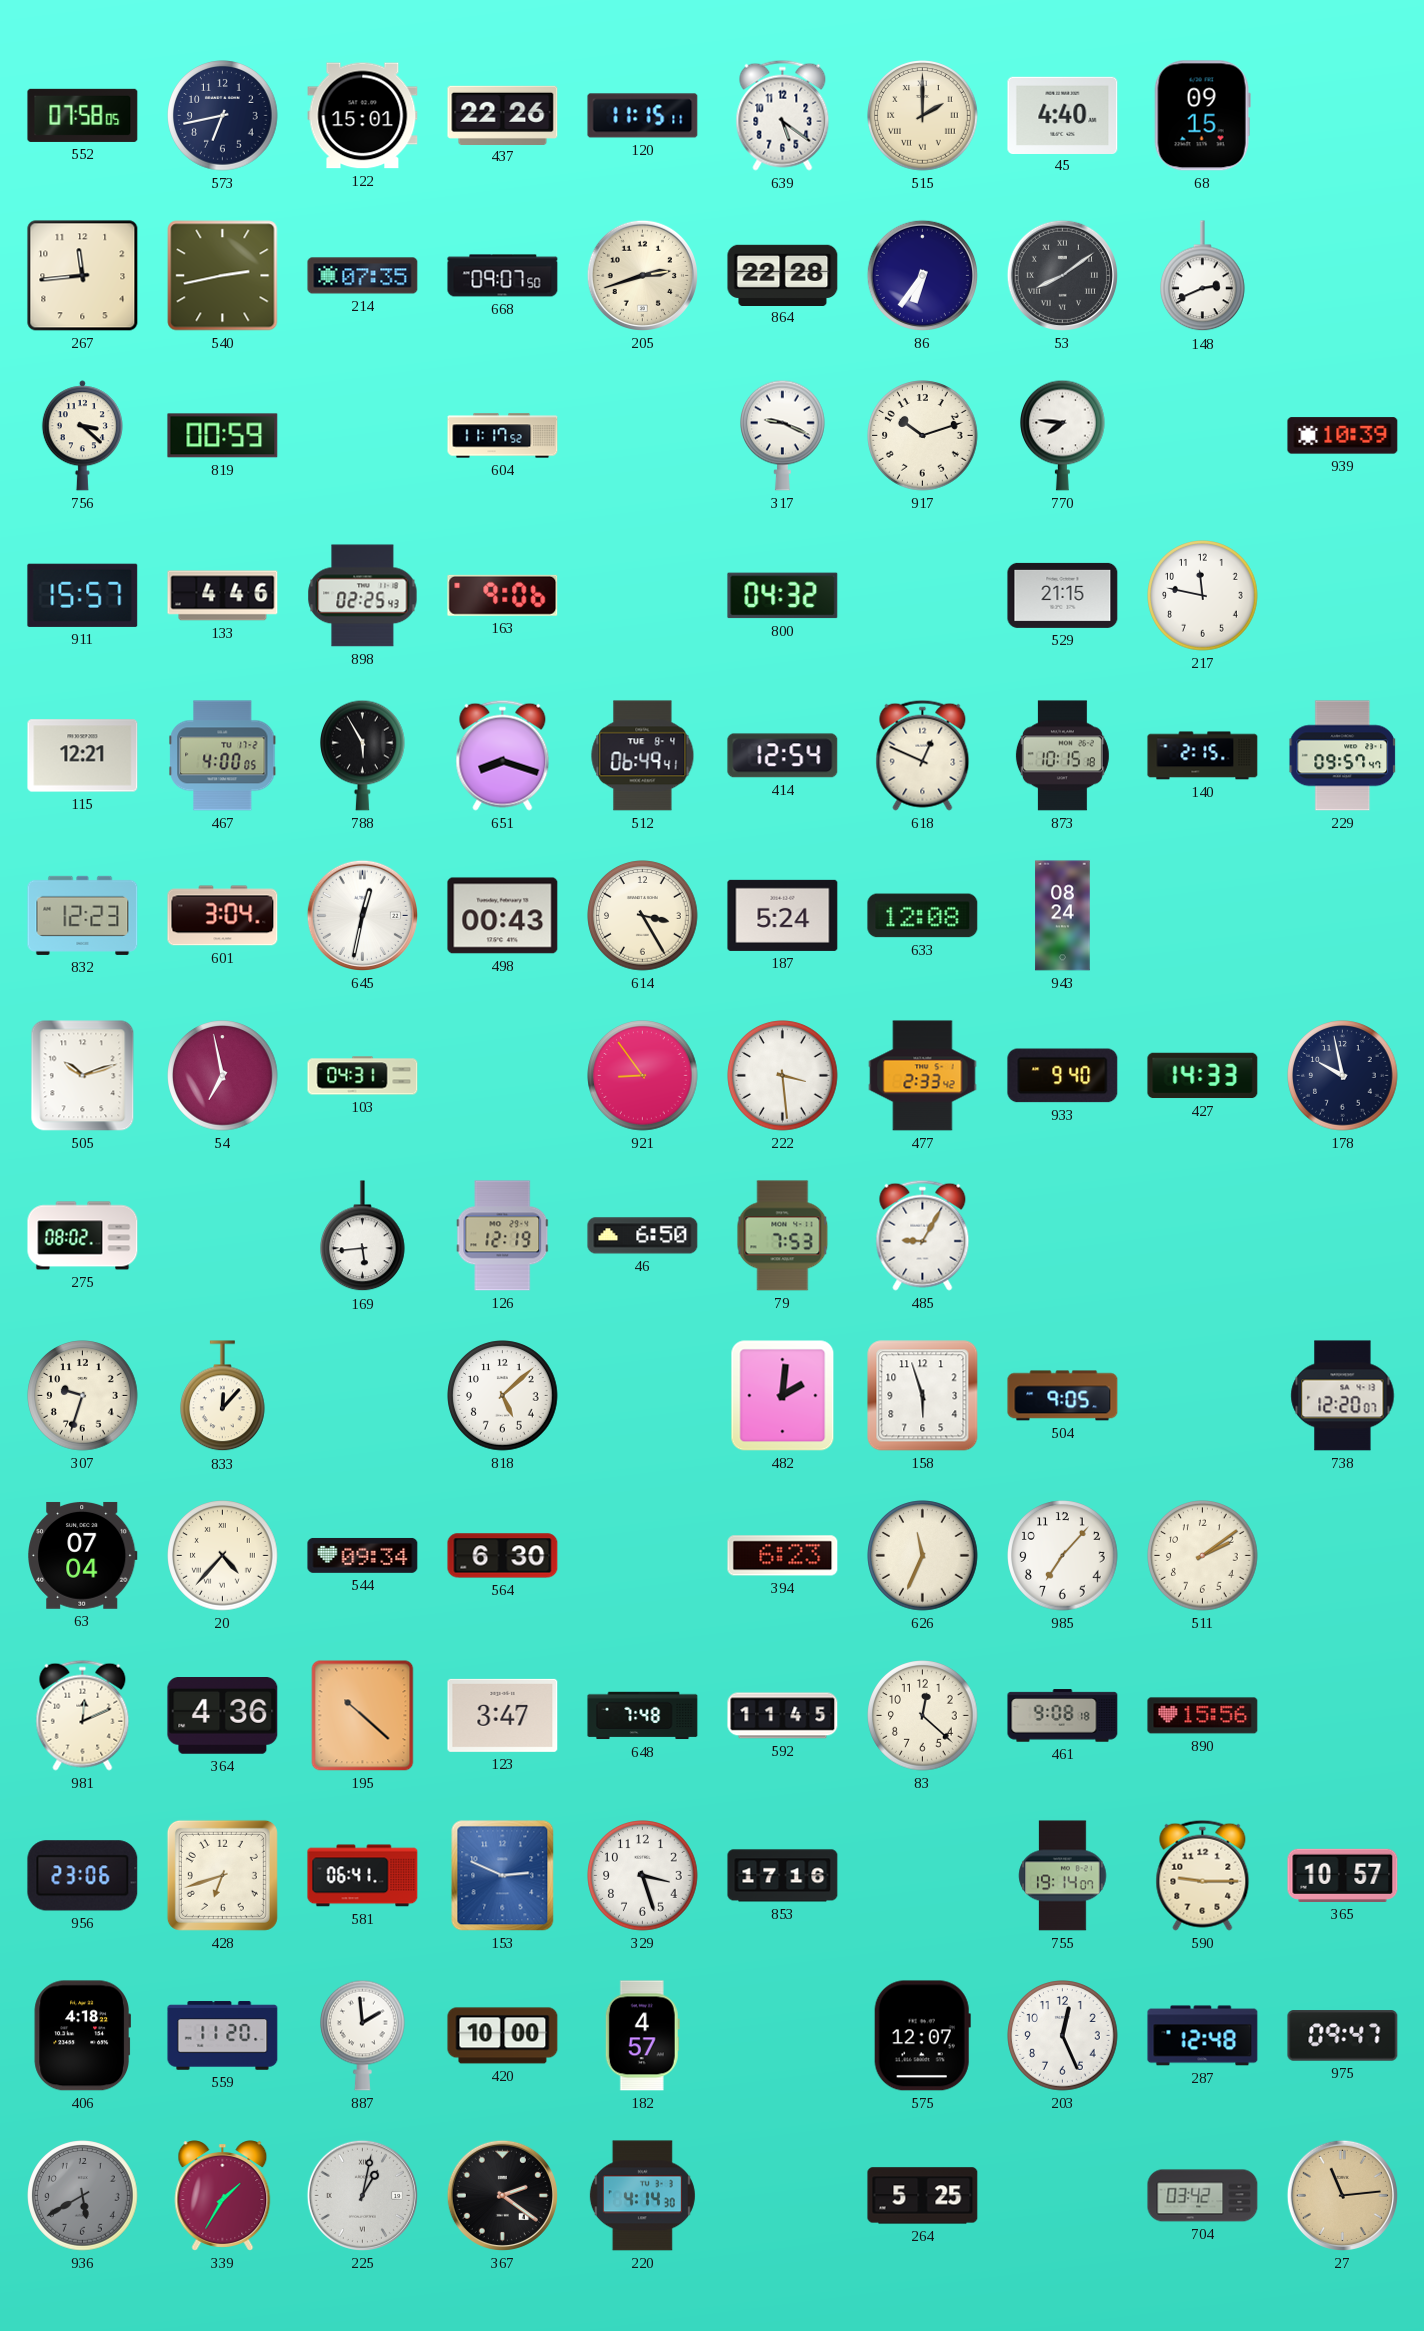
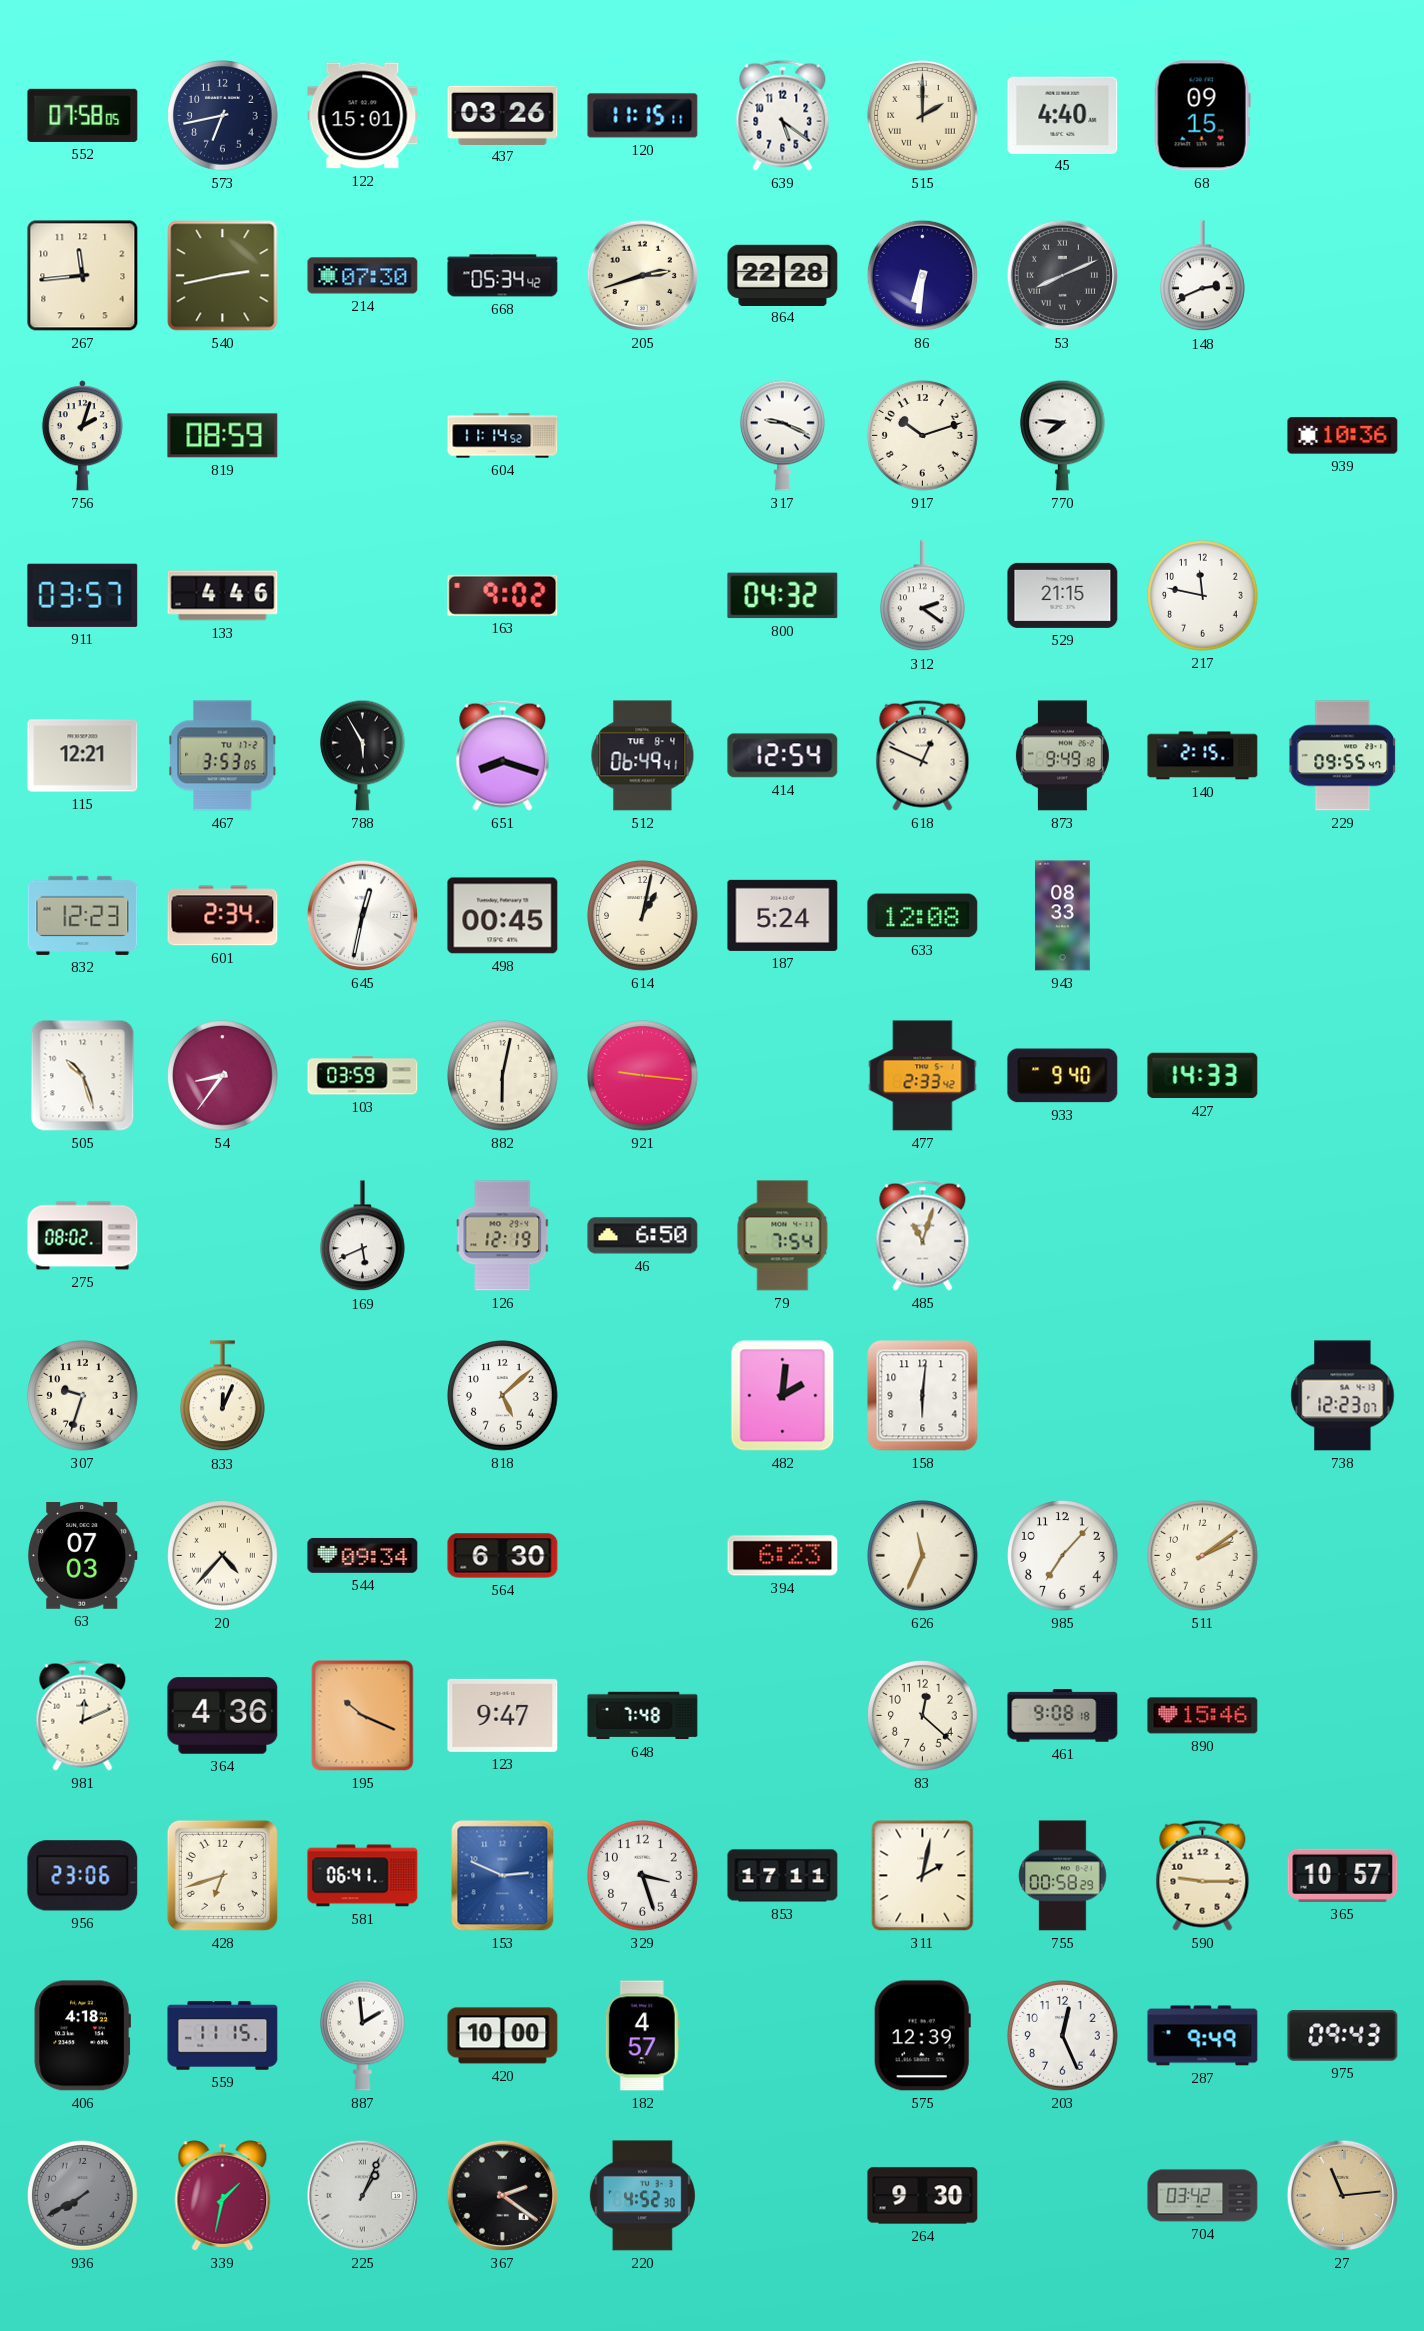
437: 22:26 -> 03:26 (503, 115)
214: 07:35 -> 07:30 (363, 276)
668: 09:07 -> 05:34 (503, 276)
86: 6:36 -> 6:31 (922, 275)
53: 8:09 -> 8:11 (1062, 275)
756: 3:22 -> 2:03 (82, 436)
819: 00:59 -> 08:59 (223, 436)
604: 11:17 -> 11:14 (503, 436)
939: 10:39 -> 10:36 (1343, 436)
911: 15:57 -> 03:57 (83, 595)
898: 02:25 -> none (363, 596)
163: 9:06 -> 9:02 (503, 595)
312: none -> 2:21 (923, 596)
467: 4:00 -> 3:53 (223, 756)
873: 10:15 -> 9:49 (1062, 756)
229: 09:57 -> 09:55 (1343, 756)
601: 3:04 -> 2:34 (223, 916)
498: 00:43 -> 00:45 (503, 916)
614: 3:25 -> 1:02 (643, 916)
943: 08:24 -> 08:33 (1063, 916)
505: 10:12 -> 10:27 (83, 1076)
54: 6:58 -> 8:36 (223, 1076)
103: 04:31 -> 03:59 (363, 1076)
882: none -> 6:02 (503, 1076)
921: 8:54 -> 9:16 (643, 1076)
222: 3:29 -> none (783, 1076)
178: 9:58 -> none (1343, 1076)
169: 5:44 -> 5:41 (363, 1236)
79: 7:53 -> 7:54 (783, 1236)
485: 9:05 -> 11:03 (923, 1235)
833: 12:07 -> 12:04 (223, 1396)
158: 5:57 -> 6:01 (923, 1396)
504: 9:05 -> none (1063, 1396)
738: 12:20 -> 12:23 (1343, 1396)
63: 07:04 -> 07:03 (83, 1555)
195: 10:22 -> 10:19 (363, 1716)
123: 3:47 -> 9:47 (503, 1715)
592: 11:45 -> none (783, 1716)
890: 15:56 -> 15:46 (1203, 1716)
853: 17:16 -> 17:11 (783, 1876)
311: none -> 2:02 (923, 1876)
755: 19:14 -> 00:58 (1063, 1876)
559: 11:20 -> 11:15 (223, 2036)
575: 12:07 -> 12:39 (922, 2036)
287: 12:48 -> 9:49 (1203, 2036)
975: 09:47 -> 09:43 (1343, 2036)
936: 5:40 -> 7:40 (83, 2196)
339: 1:35 -> 1:32 (223, 2196)
225: 1:02 -> 1:04 (362, 2195)
220: 4:14 -> 4:52 (642, 2196)
264: 5:25 -> 9:30 (923, 2196)
